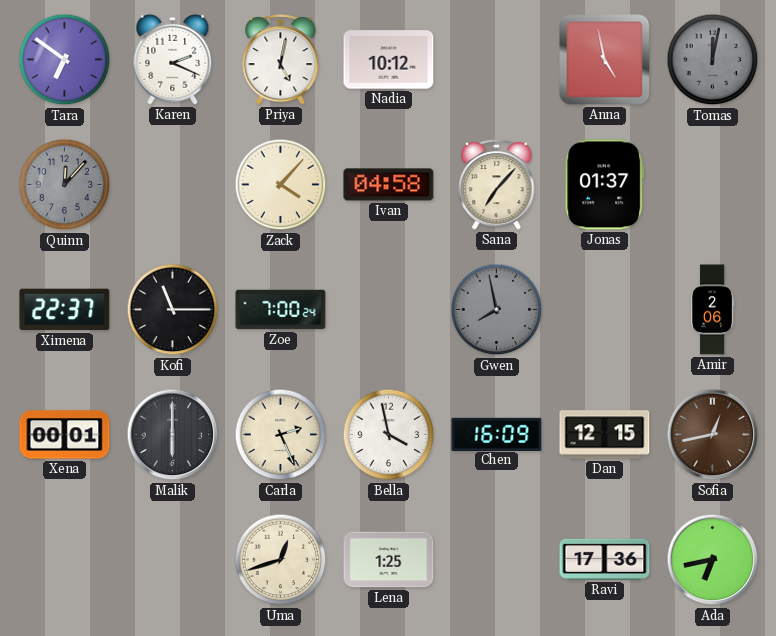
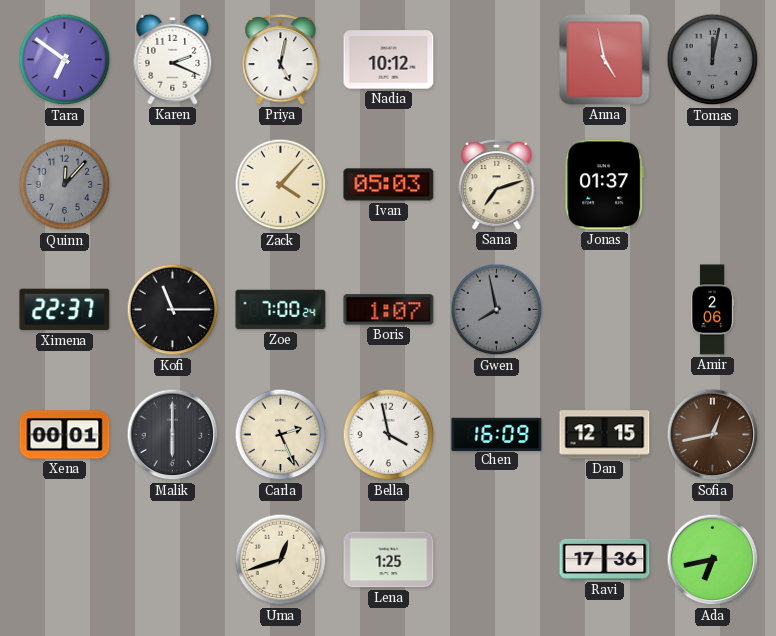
Ivan: 04:58 -> 05:03 (389, 185)
Sana: 7:07 -> 7:12 (497, 185)
Boris: none -> 1:07 (389, 310)
